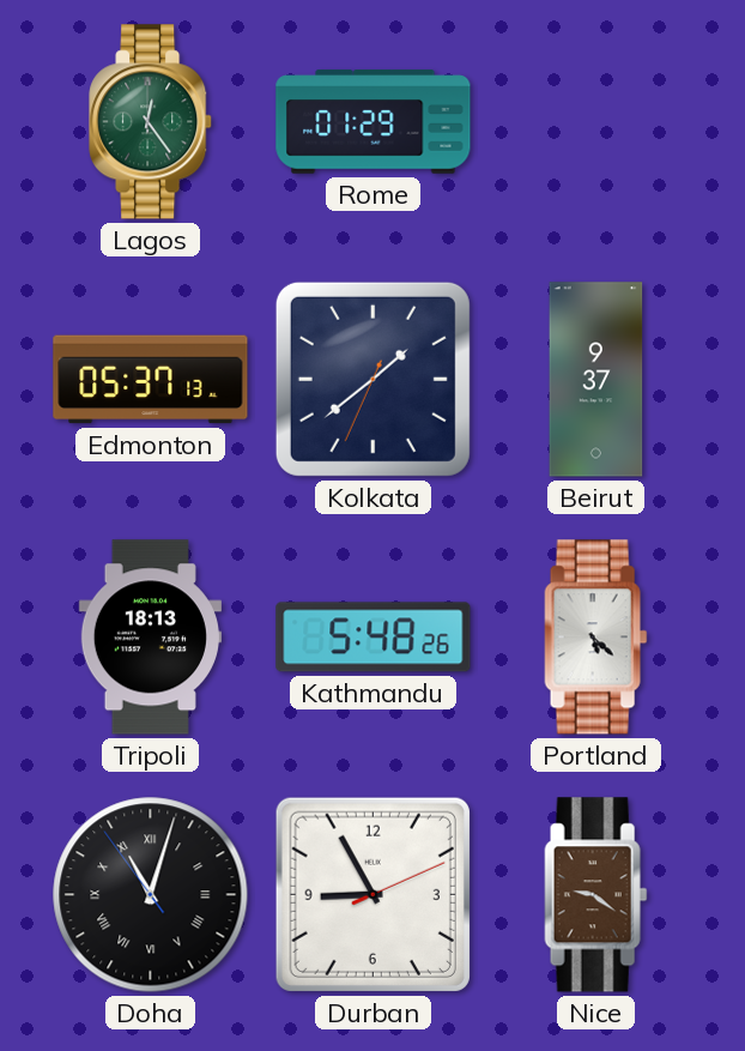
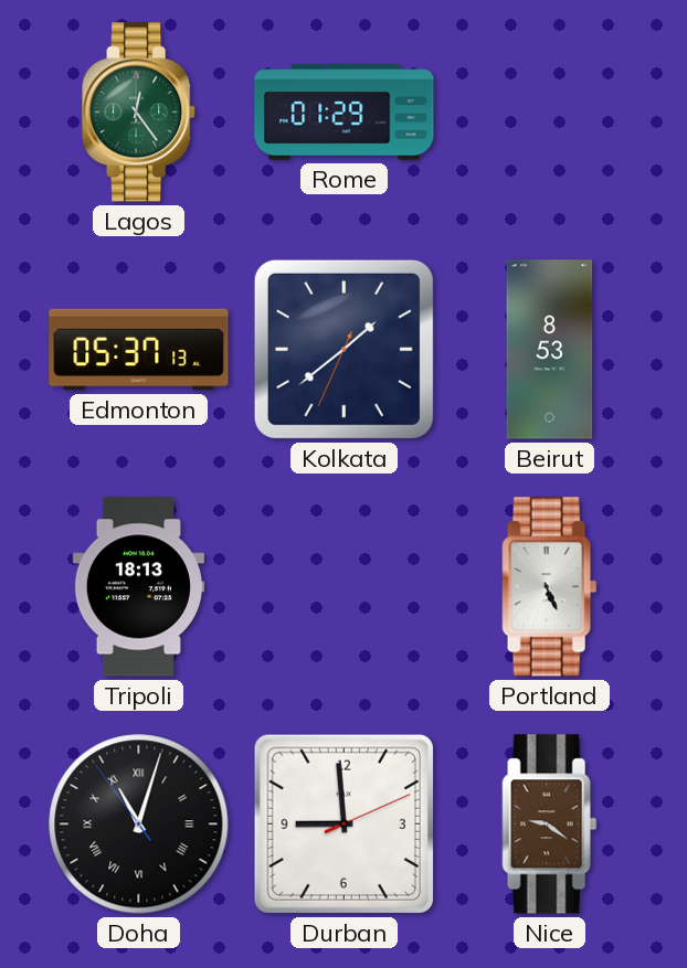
Beirut: 9:37 -> 8:53 (550, 350)
Kathmandu: 5:48 -> none (374, 638)
Portland: 5:22 -> 5:26 (550, 587)
Durban: 8:55 -> 8:59 (343, 823)
